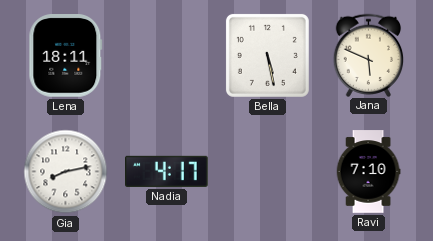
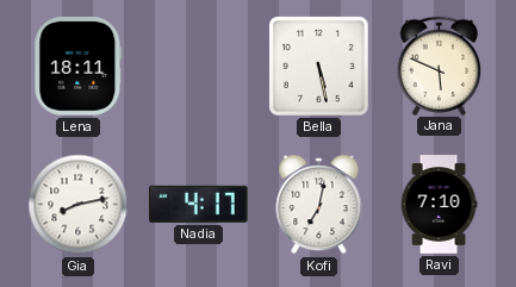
Kofi: none -> 7:02 (319, 206)
